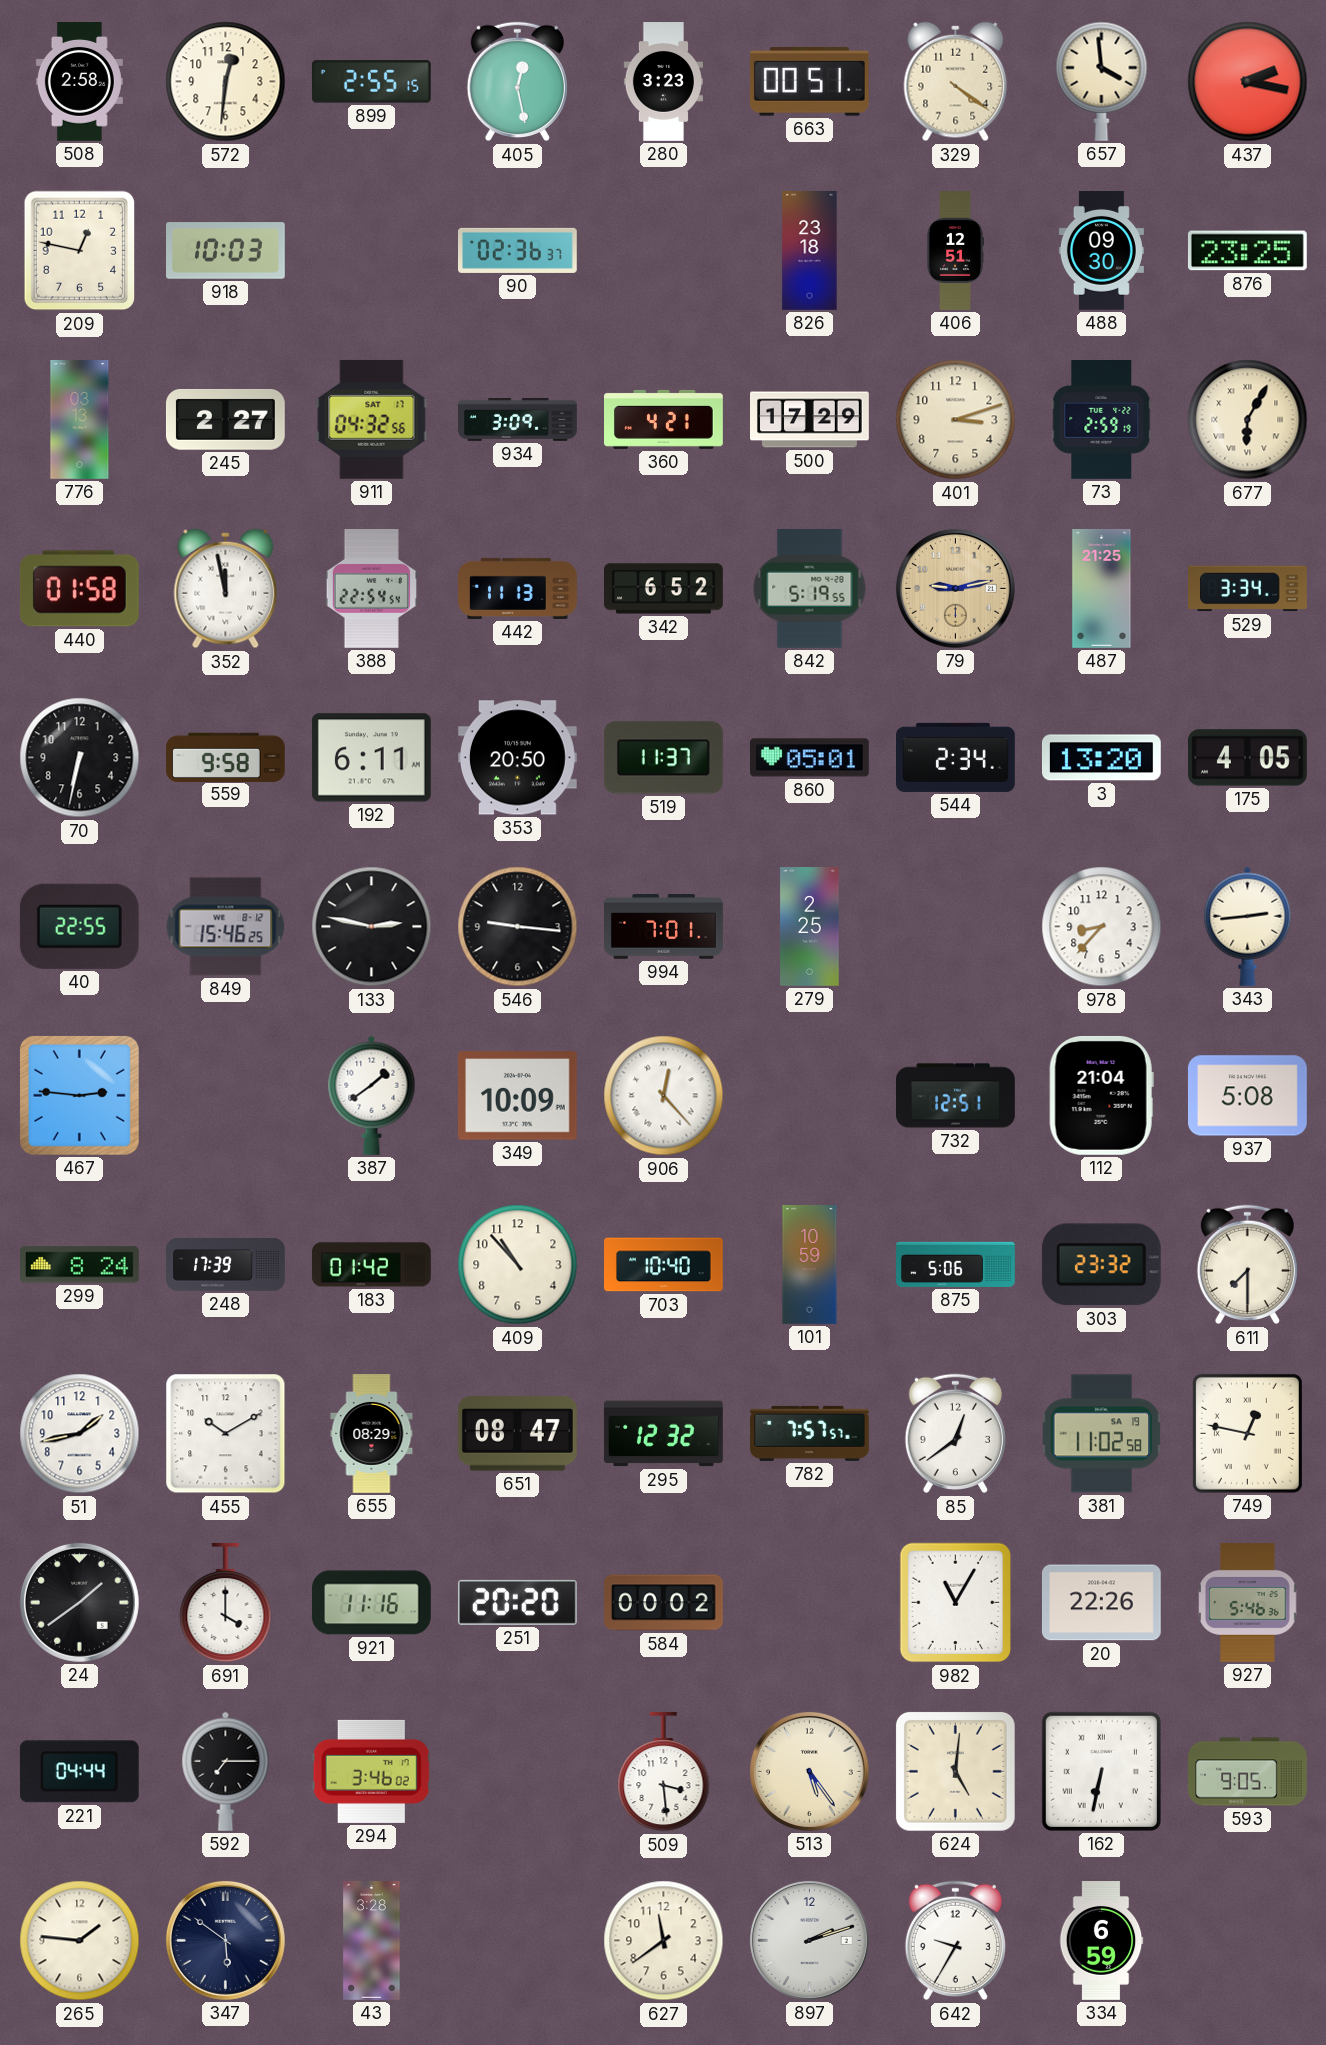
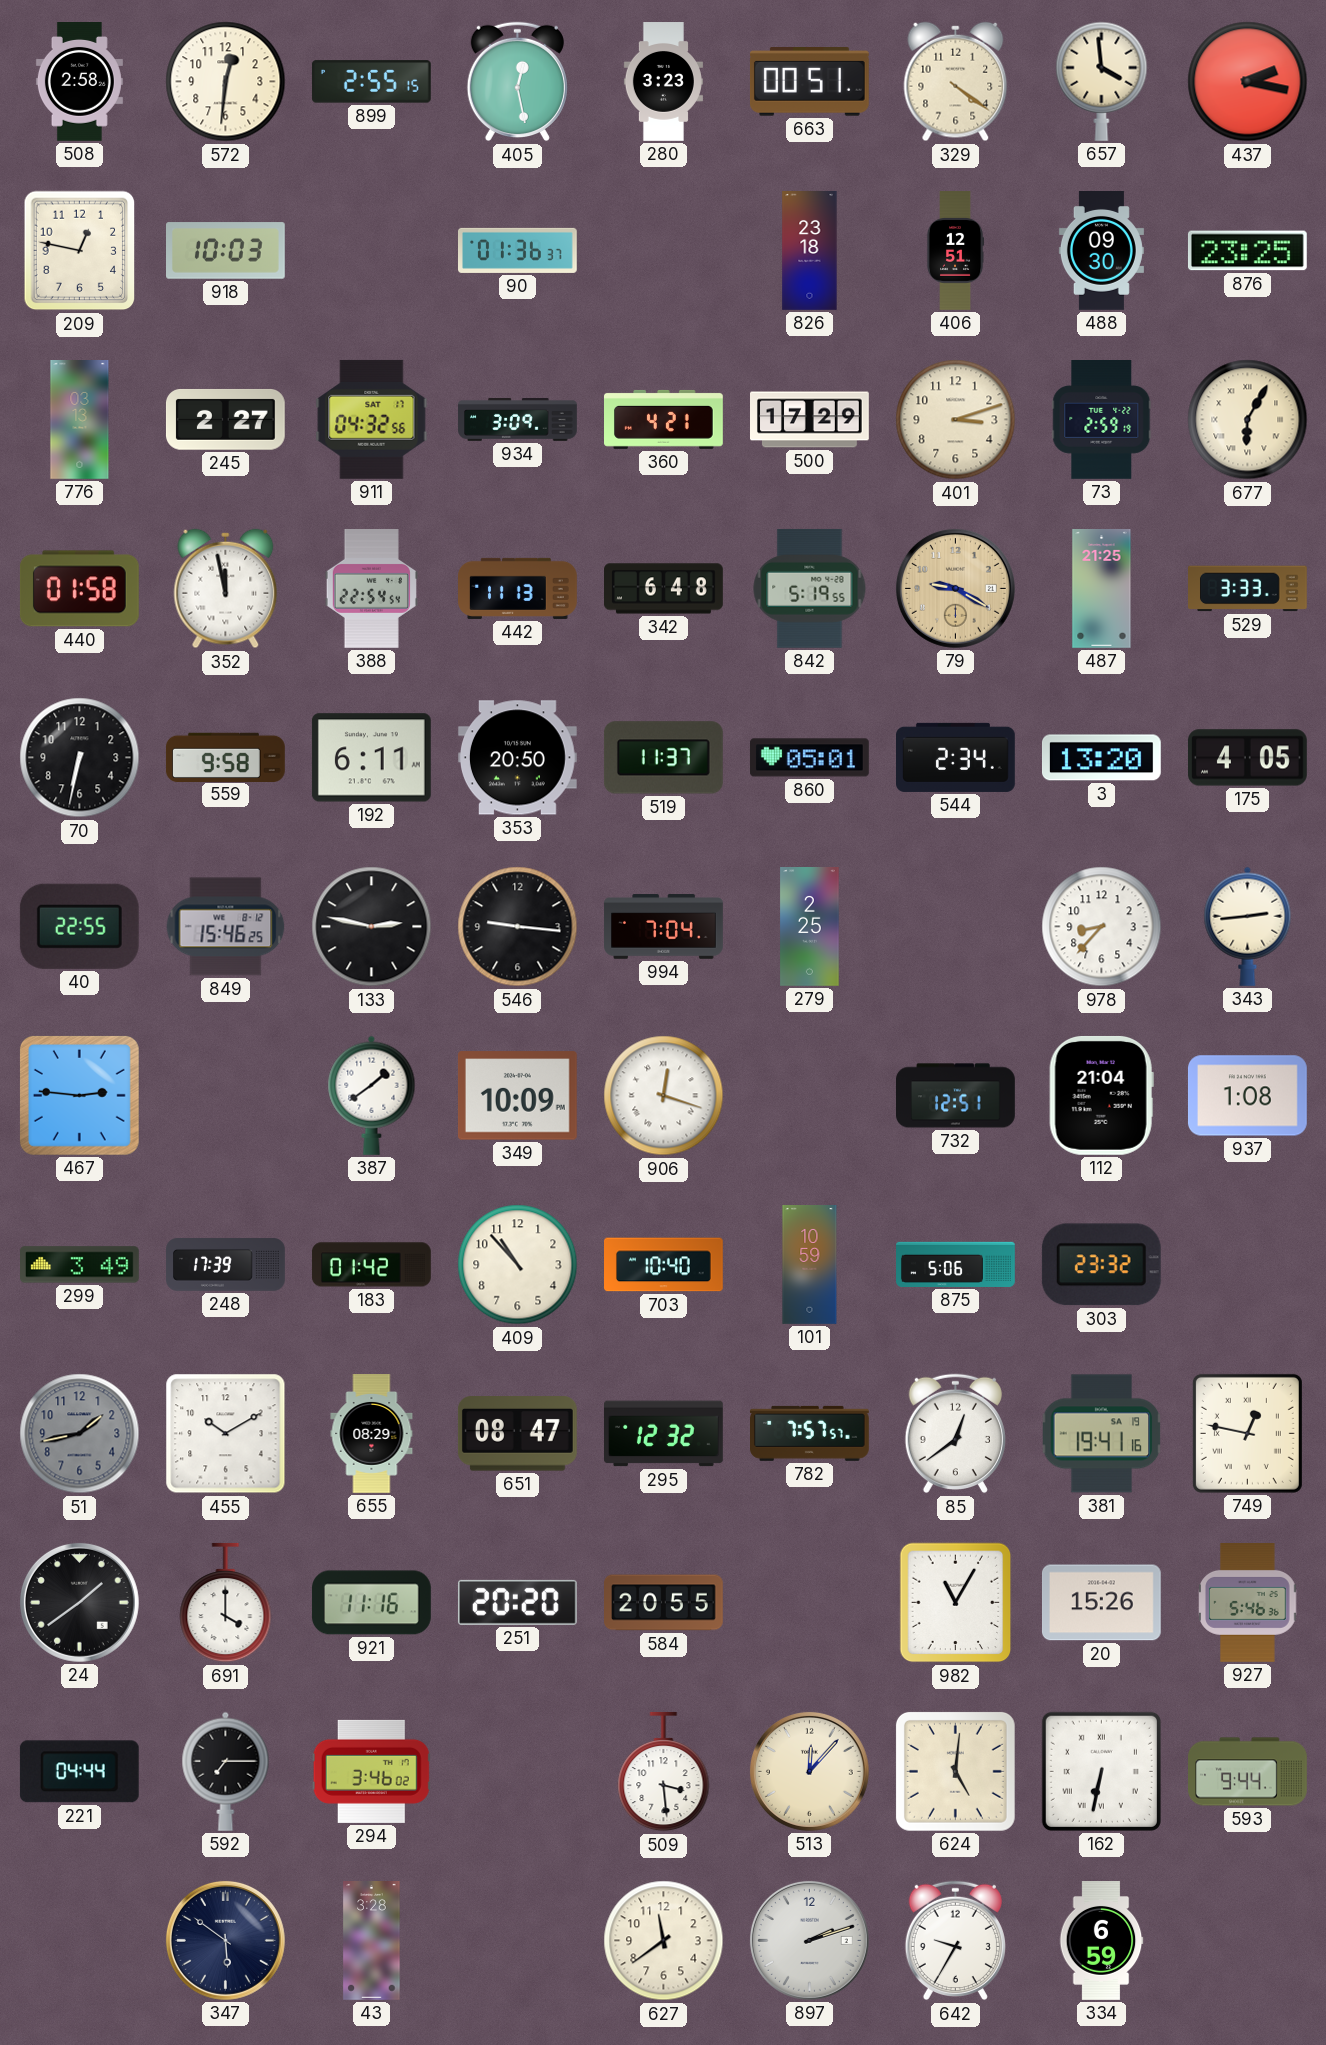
90: 02:36 -> 01:36 (518, 250)
342: 6:52 -> 6:48 (664, 589)
79: 9:13 -> 9:20 (955, 588)
529: 3:34 -> 3:33 (1248, 589)
994: 7:01 -> 7:04 (664, 927)
906: 12:23 -> 12:18 (664, 1096)
937: 5:08 -> 1:08 (1247, 1096)
299: 8:24 -> 3:49 (80, 1265)
611: 7:30 -> none (1247, 1265)
51 dial: white -> grey (80, 1434)
381: 11:02 -> 19:41 (1102, 1434)
584: 00:02 -> 20:55 (664, 1603)
20: 22:26 -> 15:26 (1101, 1603)
513: 5:24 -> 12:07 (809, 1771)
593: 9:05 -> 9:44 (1248, 1772)
265: 1:46 -> none (80, 1941)
